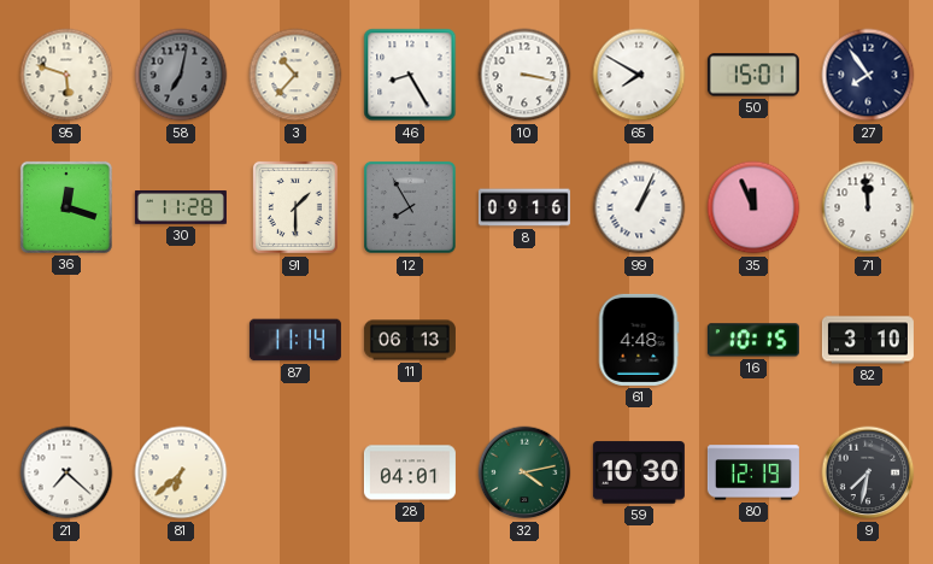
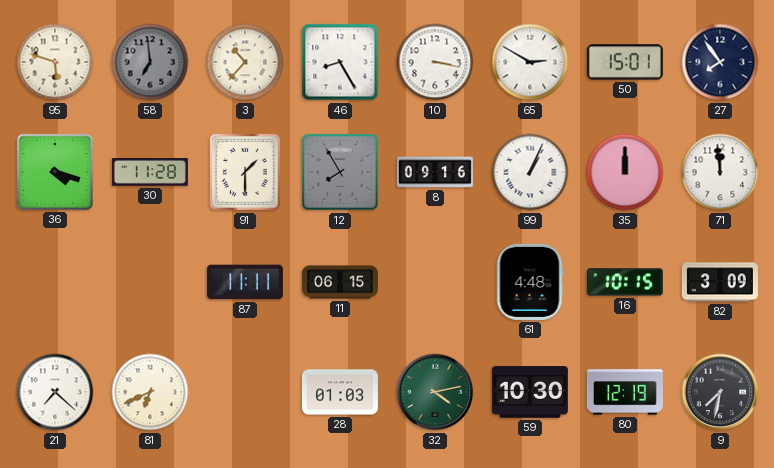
58: 7:02 -> 6:59 (150, 62)
65: 7:50 -> 2:50 (530, 62)
36: 12:18 -> 4:18 (55, 172)
35: 11:56 -> 12:00 (625, 172)
87: 11:14 -> 11:11 (245, 282)
11: 06:13 -> 06:15 (340, 282)
82: 3:10 -> 3:09 (720, 282)
81: 6:38 -> 6:41 (150, 392)
28: 04:01 -> 01:03 (340, 392)
